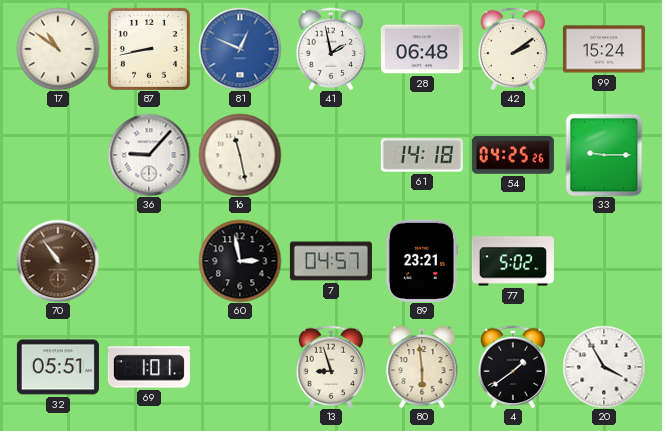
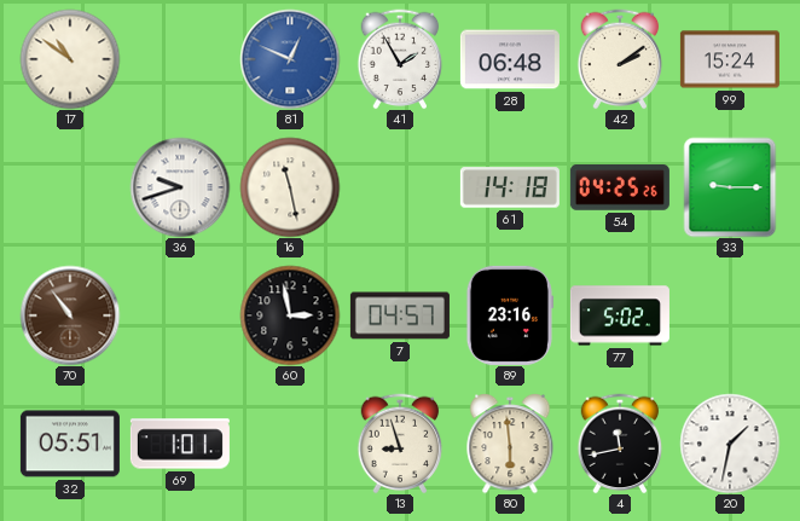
87: 8:43 -> none (149, 49)
41: 1:58 -> 1:55 (400, 59)
36: 9:07 -> 9:42 (180, 187)
89: 23:21 -> 23:16 (509, 316)
4: 1:39 -> 11:43 (620, 444)
20: 3:55 -> 1:32 (730, 444)
